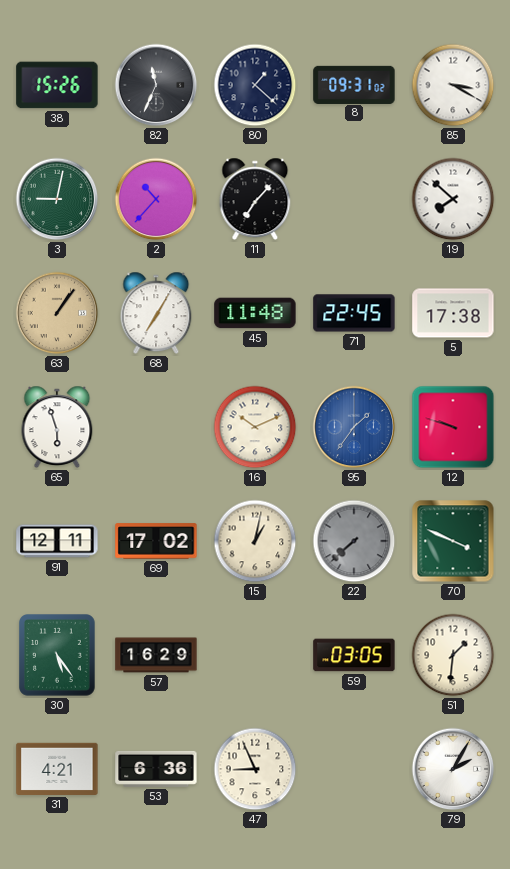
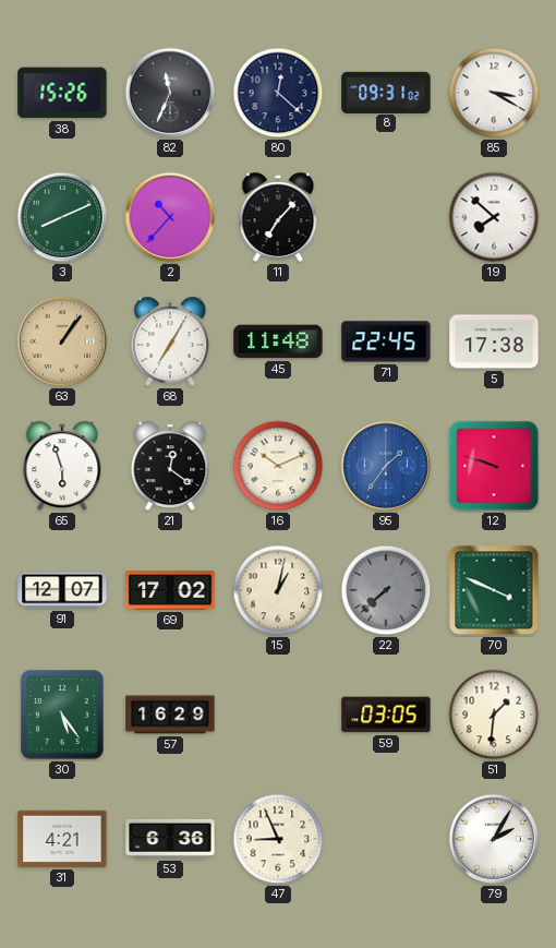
80: 1:22 -> 12:22 (278, 93)
3: 9:02 -> 8:11 (62, 217)
21: none -> 12:21 (170, 466)
91: 12:11 -> 12:07 (62, 590)
